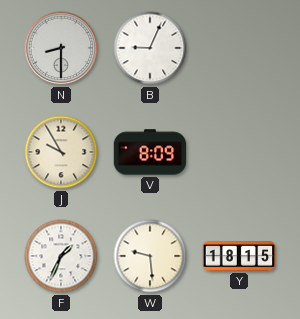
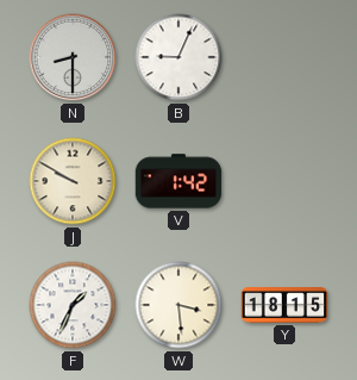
J: 9:55 -> 9:50 (73, 181)
V: 8:09 -> 1:42 (178, 181)
W: 9:29 -> 3:29 (178, 305)
